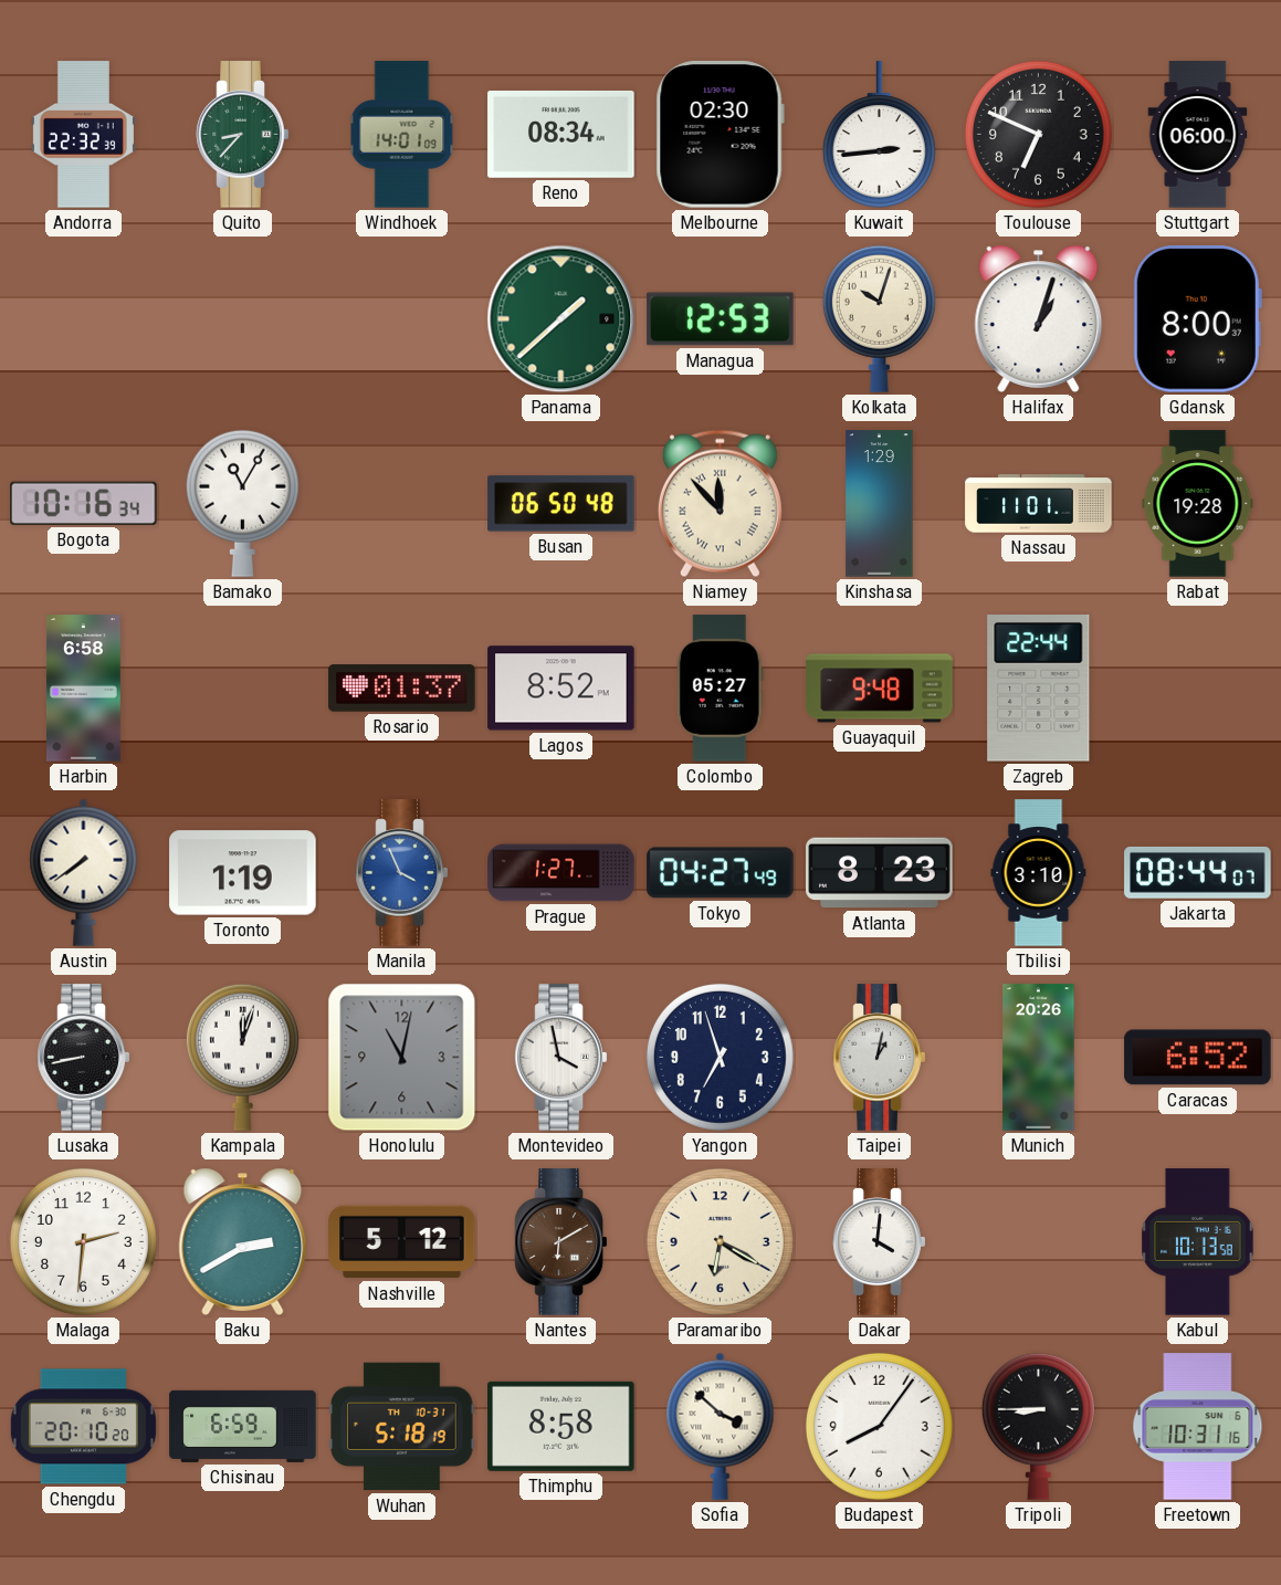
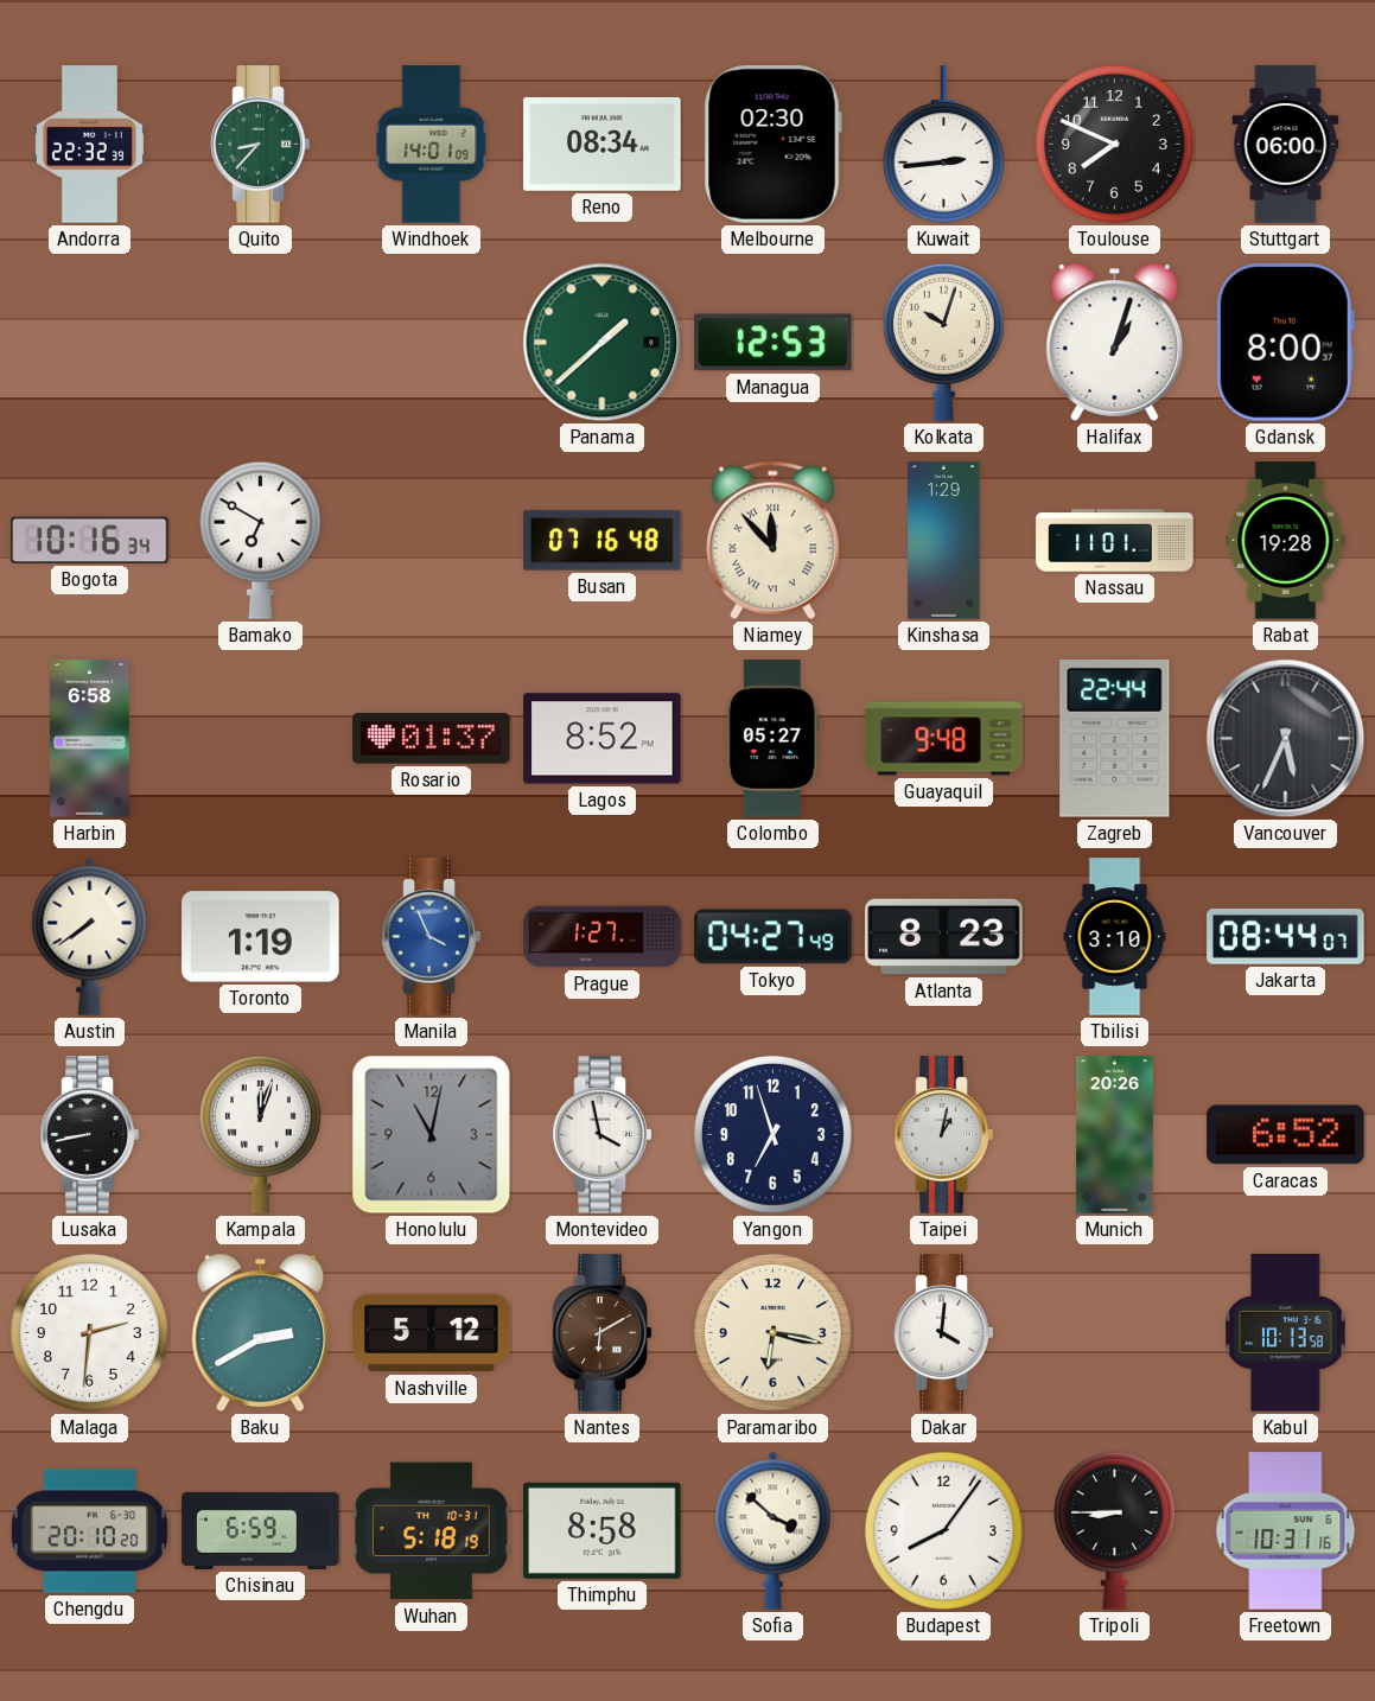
Toulouse: 6:49 -> 7:49 (1114, 144)
Bamako: 11:05 -> 6:50 (260, 540)
Busan: 06:50 -> 07:16 (603, 541)
Vancouver: none -> 5:34 (1286, 739)
Paramaribo: 6:20 -> 6:17 (772, 1332)
